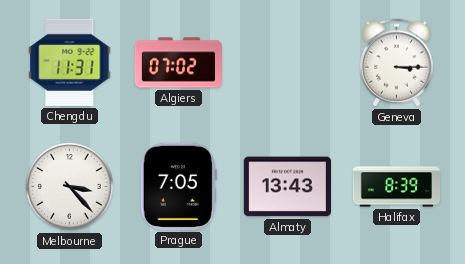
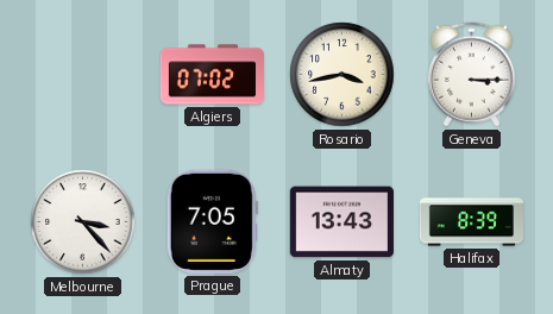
Chengdu: 11:31 -> none (70, 62)
Rosario: none -> 3:43 (343, 75)
